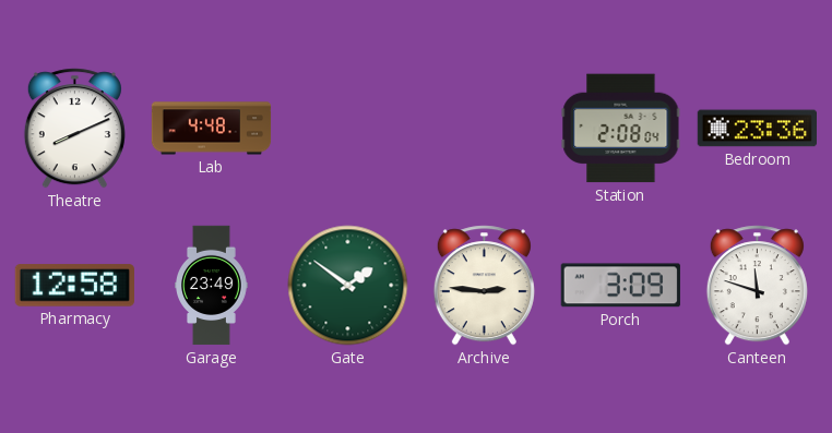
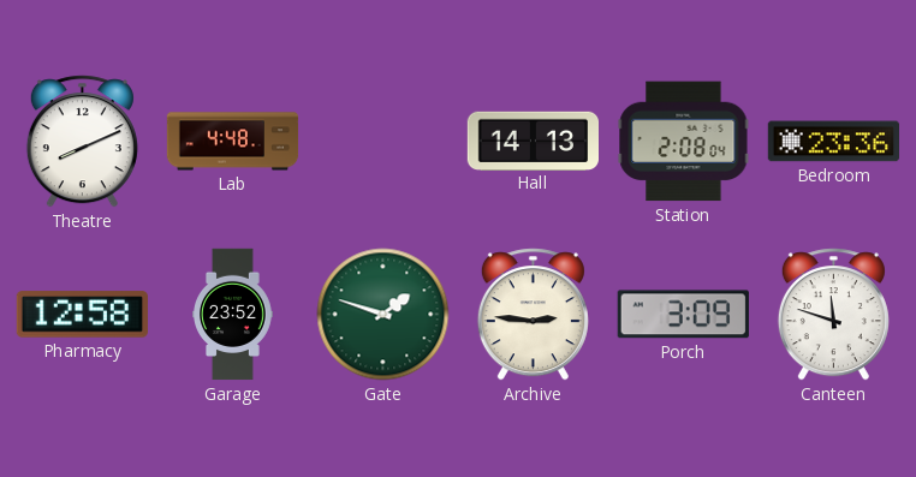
Hall: none -> 14:13 (533, 141)
Garage: 23:49 -> 23:52 (233, 315)
Gate: 1:51 -> 1:48 (383, 315)
